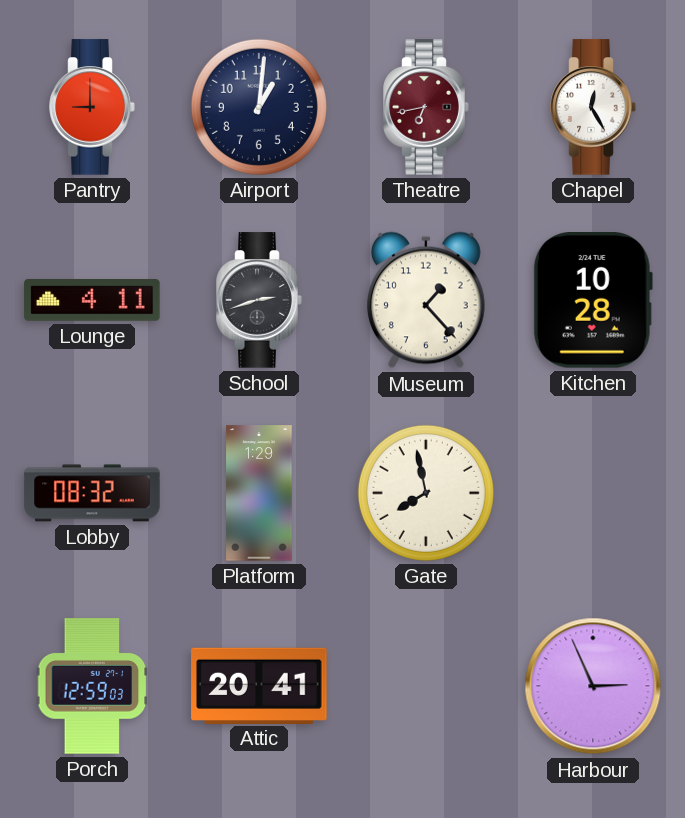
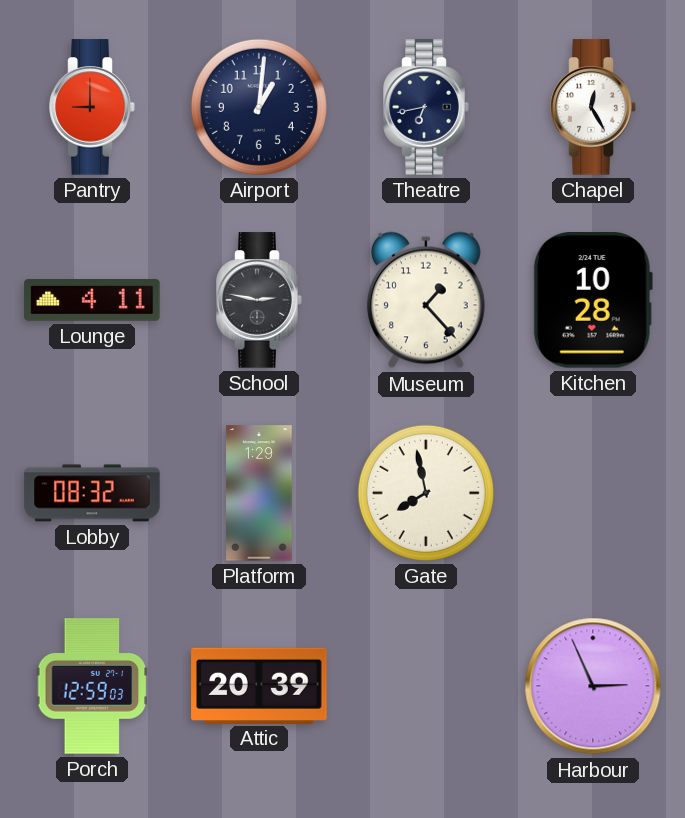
Theatre dial: burgundy -> navy (426, 107)
School: 2:42 -> 2:47 (259, 300)
Attic: 20:41 -> 20:39 (259, 685)
